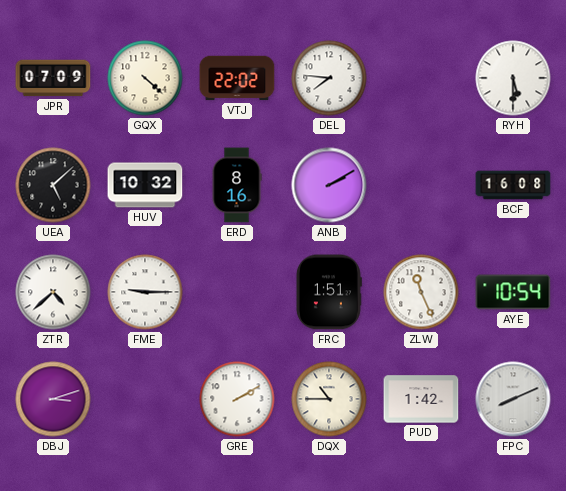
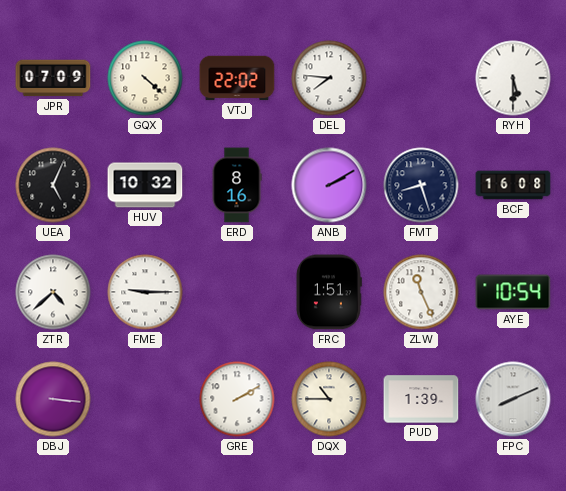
UEA: 5:08 -> 5:04 (53, 185)
FMT: none -> 8:27 (421, 185)
DBJ: 3:12 -> 3:16 (53, 399)
PUD: 1:42 -> 1:39 (421, 399)
